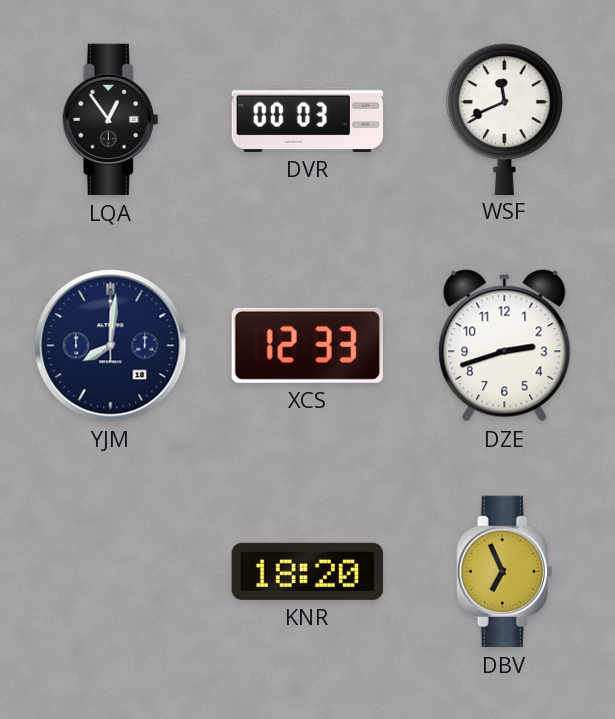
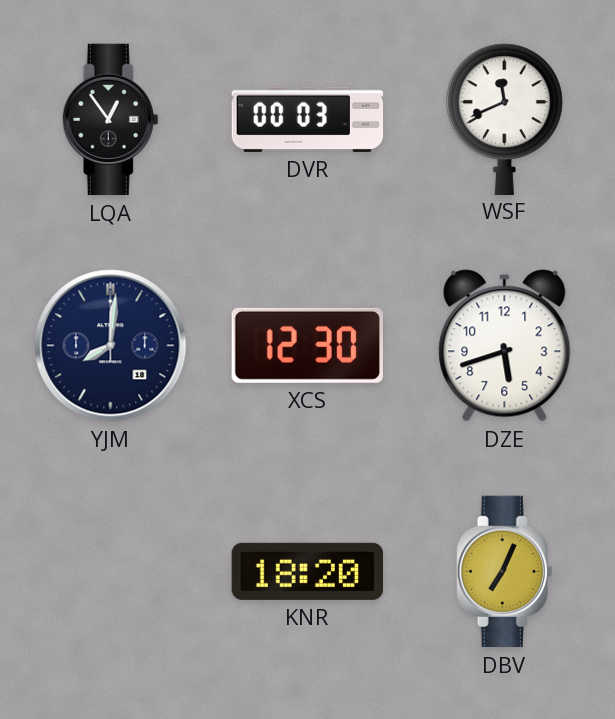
XCS: 12:33 -> 12:30 (307, 345)
DZE: 2:42 -> 5:42 (505, 346)
DBV: 6:56 -> 7:04 (505, 572)
